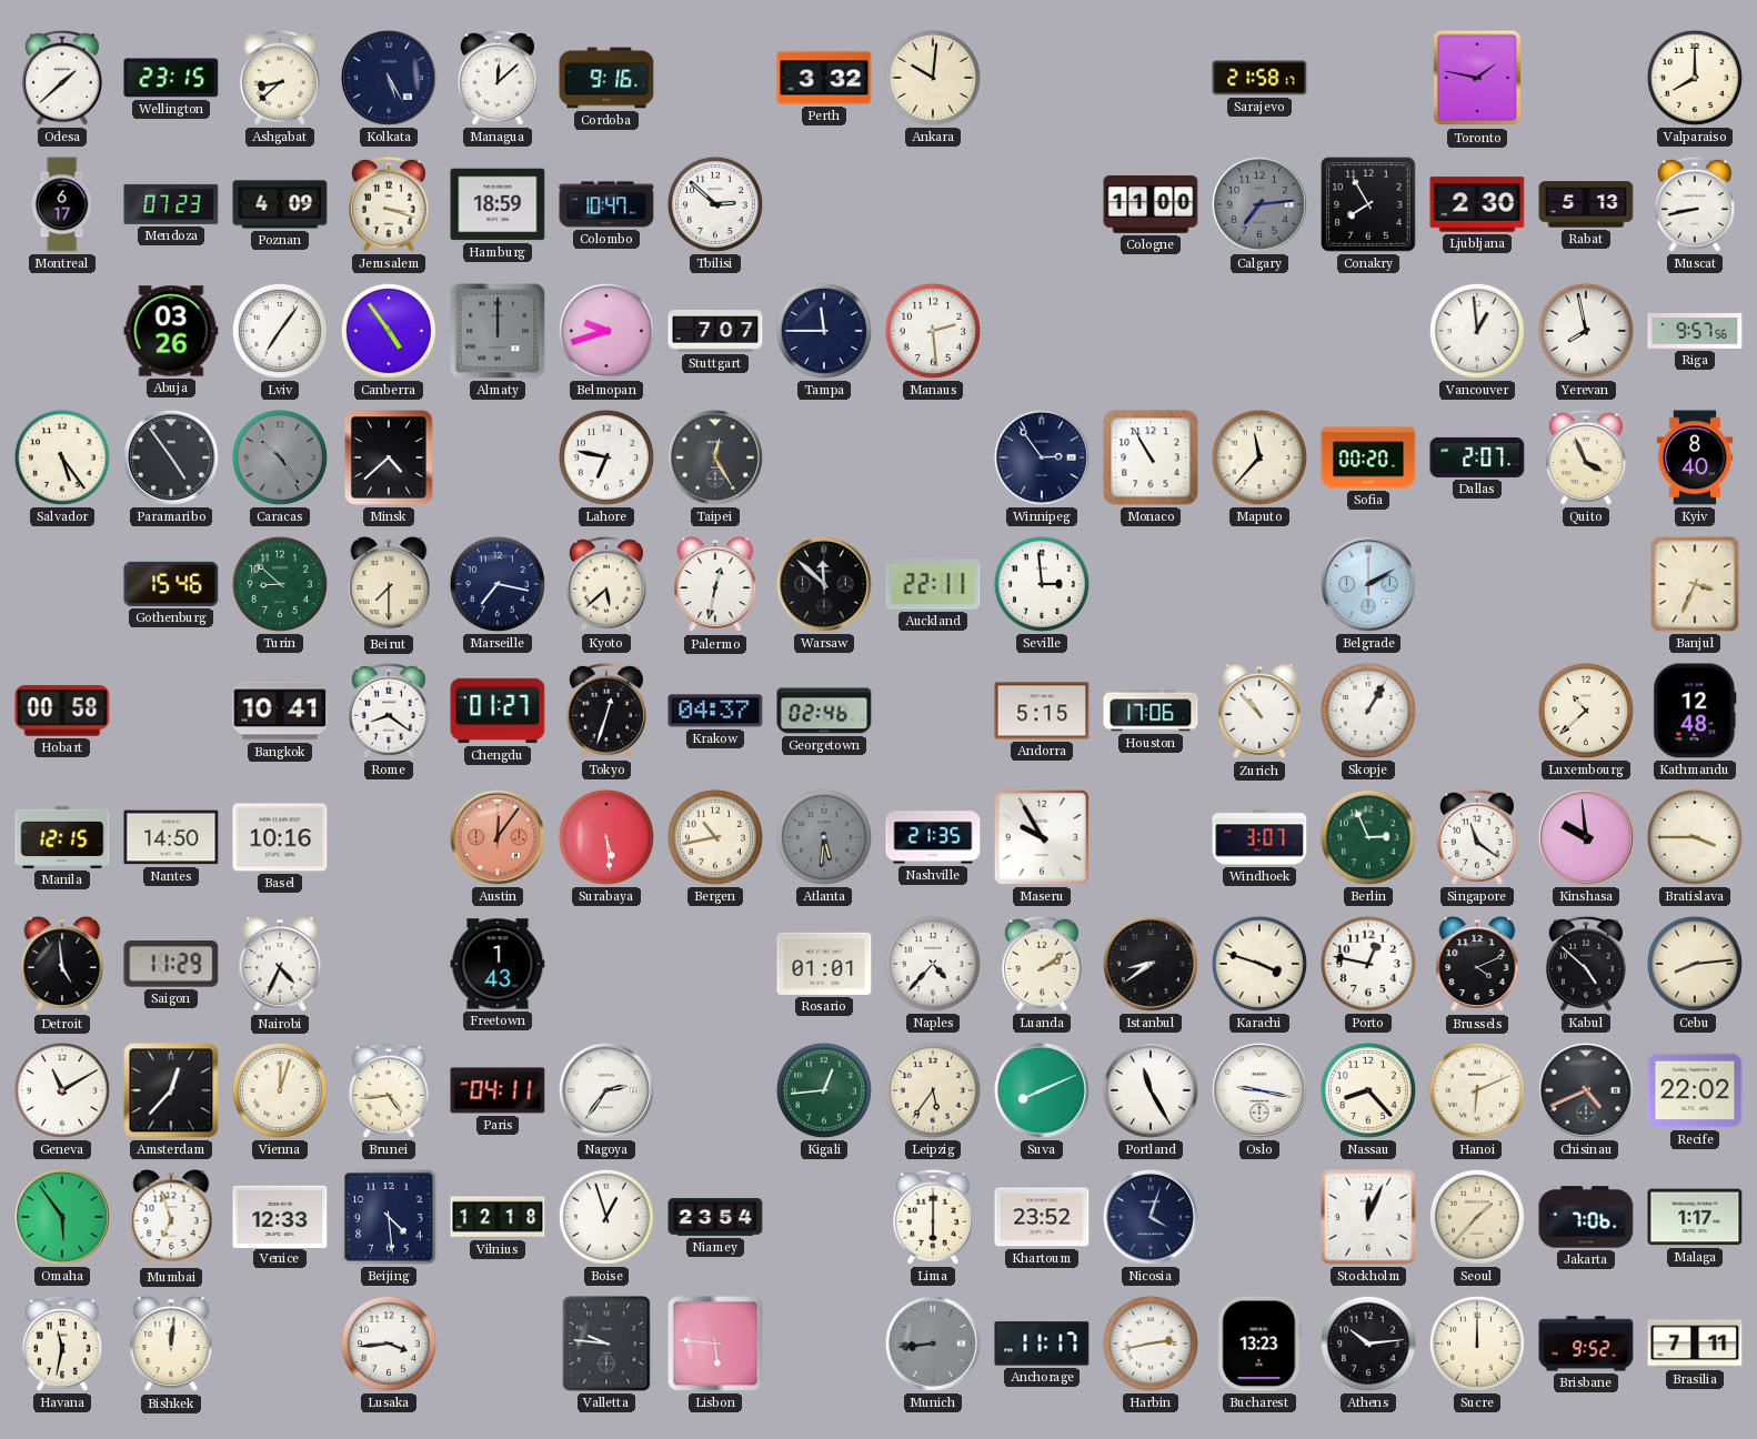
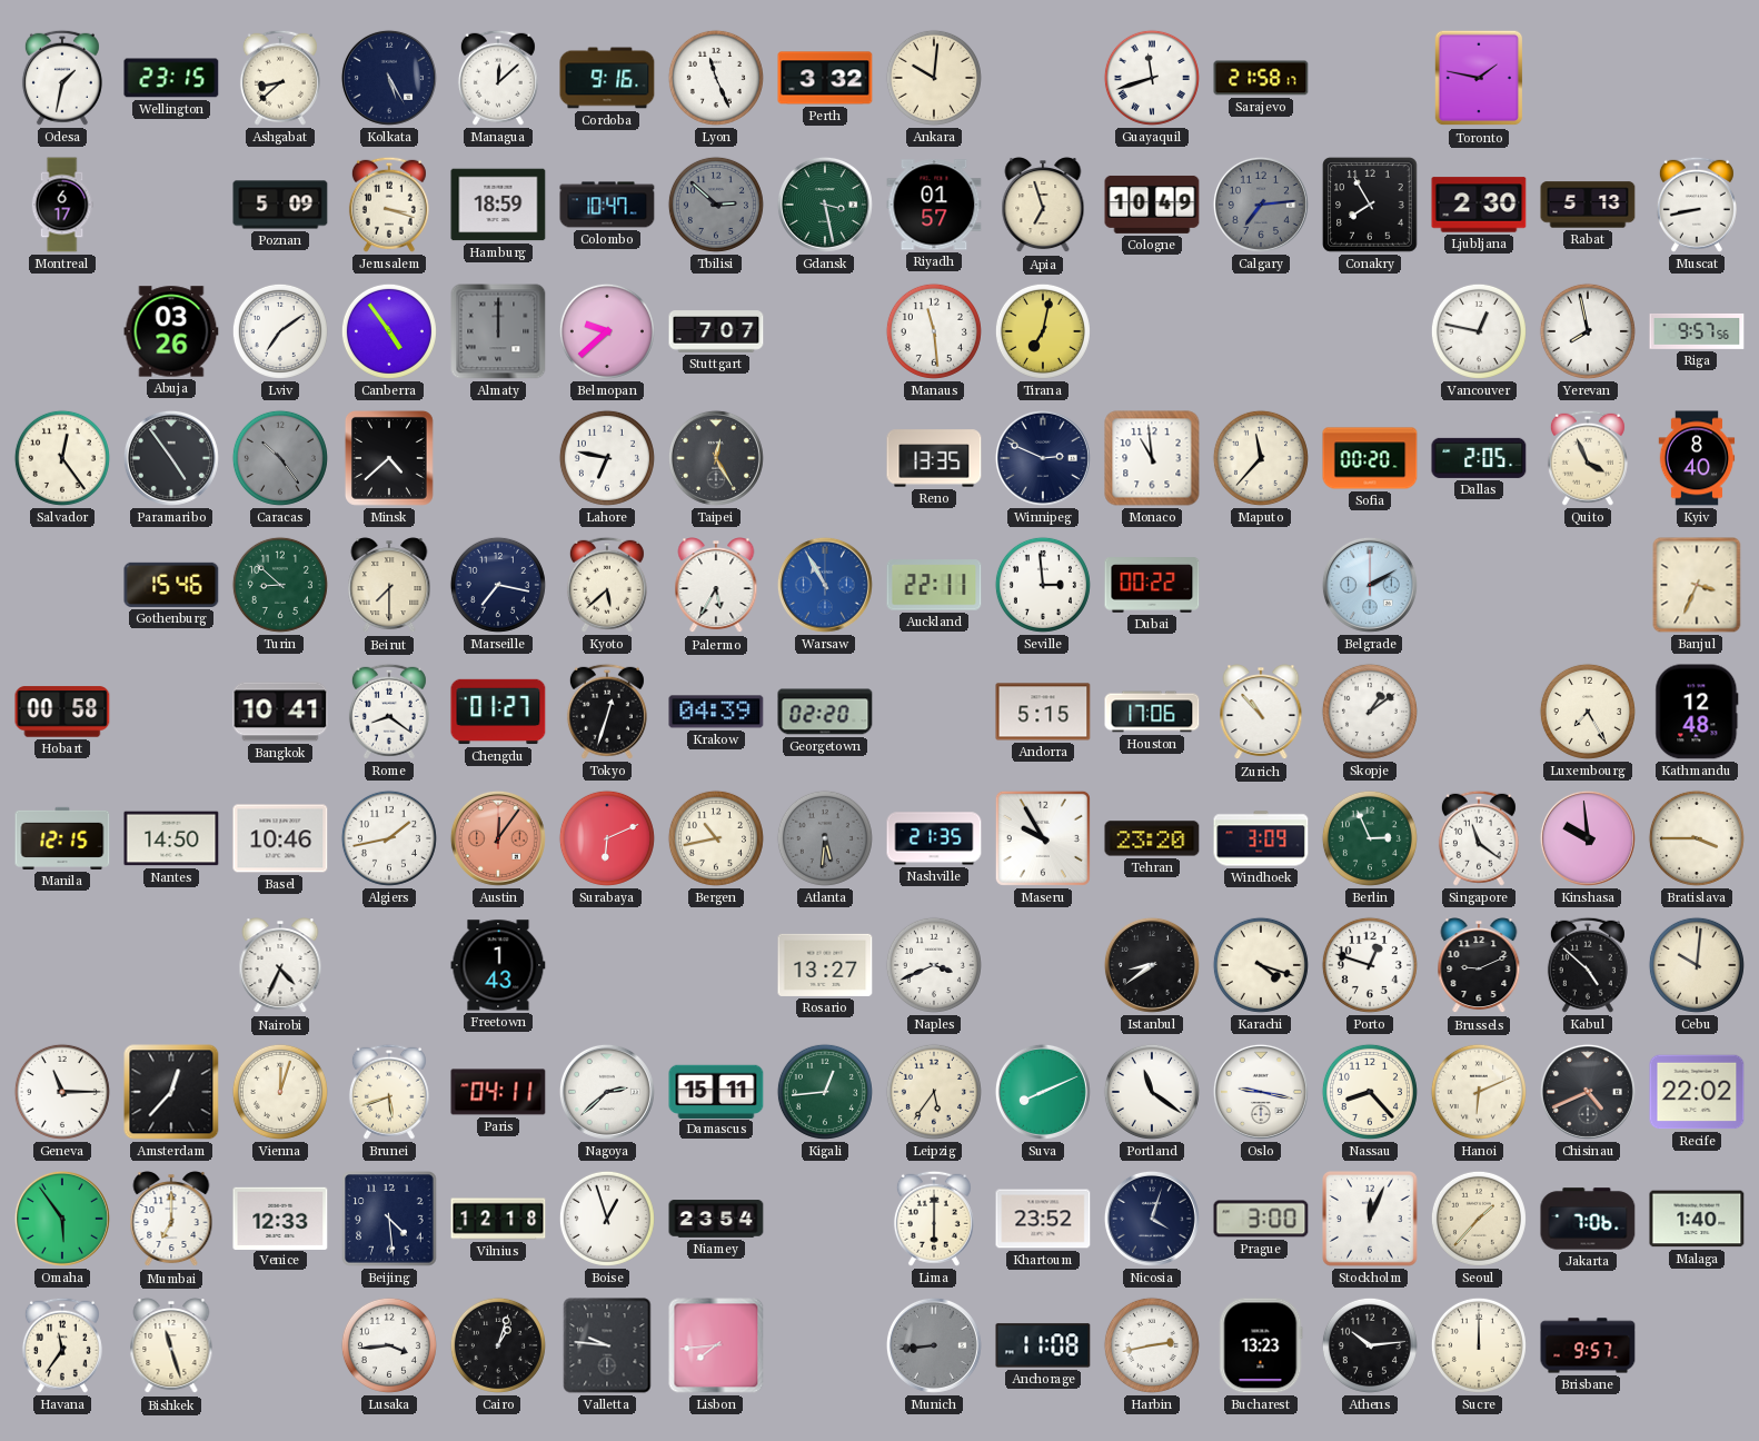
Odesa: 1:38 -> 1:32 (62, 78)
Lyon: none -> 11:26 (716, 78)
Guayaquil: none -> 11:42 (1152, 78)
Valparaiso: 8:00 -> none (1695, 78)
Mendoza: 07:23 -> none (171, 204)
Poznan: 4:09 -> 5:09 (280, 205)
Tbilisi dial: white -> grey (716, 205)
Gdansk: none -> 3:28 (825, 205)
Riyadh: none -> 01:57 (934, 205)
Apia: none -> 6:57 (1043, 206)
Cologne: 11:00 -> 10:49 (1152, 205)
Lviv: 7:06 -> 7:09 (280, 331)
Belmopan: 9:42 -> 9:38 (607, 331)
Tampa: 11:45 -> none (824, 331)
Manaus: 2:29 -> 11:29 (934, 331)
Tirana: none -> 7:02 (1043, 331)
Vancouver: 12:59 -> 12:47 (1479, 331)
Salvador: 5:24 -> 12:24 (62, 458)
Reno: none -> 13:35 (934, 458)
Winnipeg: 2:54 -> 2:49 (1043, 458)
Monaco: 10:55 -> 10:59 (1152, 458)
Dallas: 2:07 -> 2:05 (1479, 458)
Palermo: 12:32 -> 5:35 (716, 586)
Warsaw: 11:52 -> 10:55 (825, 585)
Warsaw dial: black -> blue (825, 585)
Dubai: none -> 00:22 (1152, 585)
Krakow: 04:37 -> 04:39 (716, 712)
Georgetown: 02:46 -> 02:20 (825, 712)
Skopje: 1:05 -> 1:09 (1370, 712)
Luxembourg: 10:38 -> 7:25 (1588, 712)
Basel: 10:16 -> 10:46 (280, 838)
Algiers: none -> 1:43 (389, 838)
Surabaya: 5:29 -> 6:11 (607, 838)
Tehran: none -> 23:20 (1152, 838)
Windhoek: 3:07 -> 3:09 (1261, 838)
Detroit: 4:59 -> none (62, 965)
Saigon: 11:29 -> none (171, 964)
Rosario: 01:01 -> 13:27 (825, 965)
Naples: 4:37 -> 3:41 (934, 965)
Luanda: 2:09 -> none (1042, 964)
Karachi: 3:48 -> 4:18 (1261, 965)
Porto: 12:47 -> 12:48 (1370, 965)
Brussels: 4:11 -> 9:11 (1479, 966)
Cebu: 8:14 -> 10:01 (1697, 965)
Geneva: 11:10 -> 11:15 (62, 1092)
Brunei: 4:44 -> 5:42 (389, 1092)
Nagoya: 2:36 -> 2:38 (607, 1092)
Damascus: none -> 15:11 (716, 1091)
Portland: 11:25 -> 11:21 (1152, 1092)
Mumbai: 6:57 -> 7:00 (171, 1220)
Prague: none -> 3:00 (1261, 1219)
Malaga: 1:17 -> 1:40 (1697, 1219)
Havana: 11:32 -> 11:36 (62, 1345)
Bishkek: 12:01 -> 11:27 (171, 1346)
Cairo: none -> 1:03 (498, 1345)
Lisbon: 5:46 -> 7:44 (716, 1345)
Anchorage: 11:17 -> 11:08 (1043, 1345)
Brisbane: 9:52 -> 9:57 (1588, 1345)
Brasilia: 7:11 -> none (1695, 1344)
